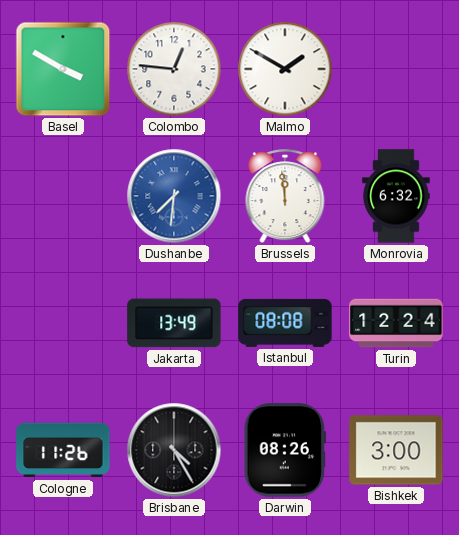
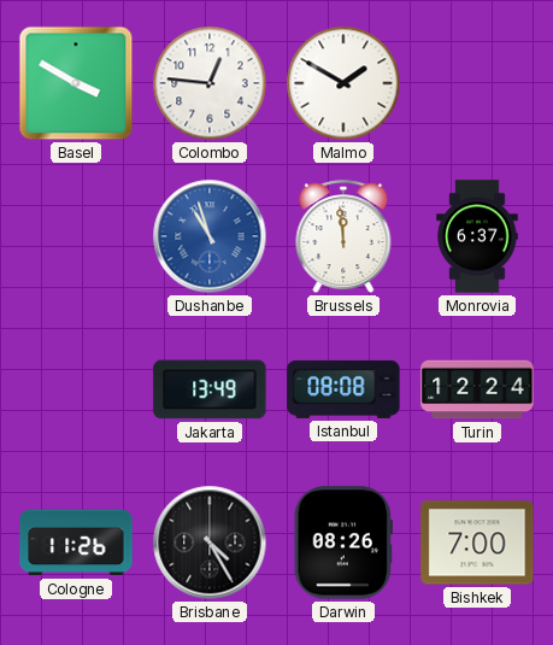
Dushanbe: 7:31 -> 10:57 (210, 236)
Monrovia: 6:32 -> 6:37 (477, 236)
Bishkek: 3:00 -> 7:00 (477, 543)
